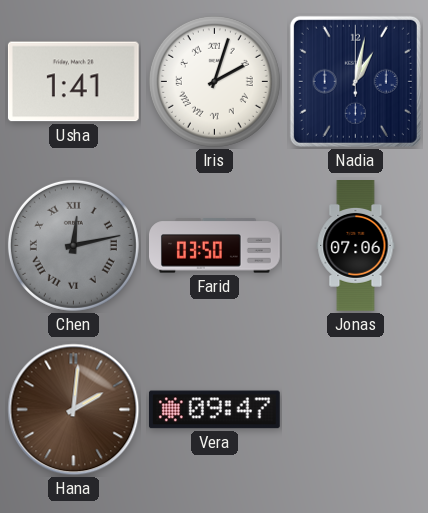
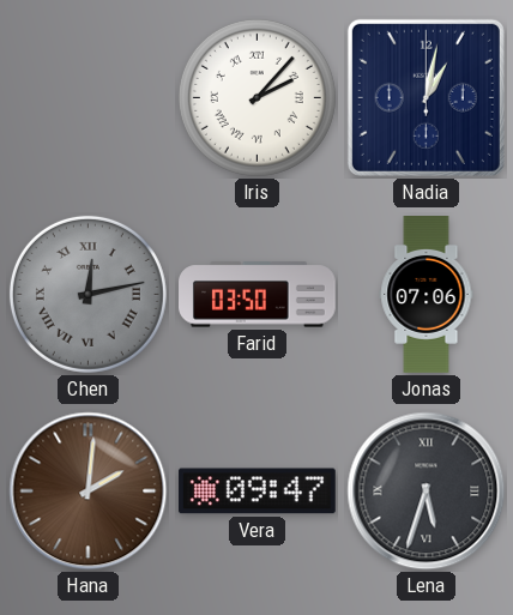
Usha: 1:41 -> none (73, 82)
Iris: 2:03 -> 2:07 (256, 97)
Lena: none -> 5:33 (427, 492)
